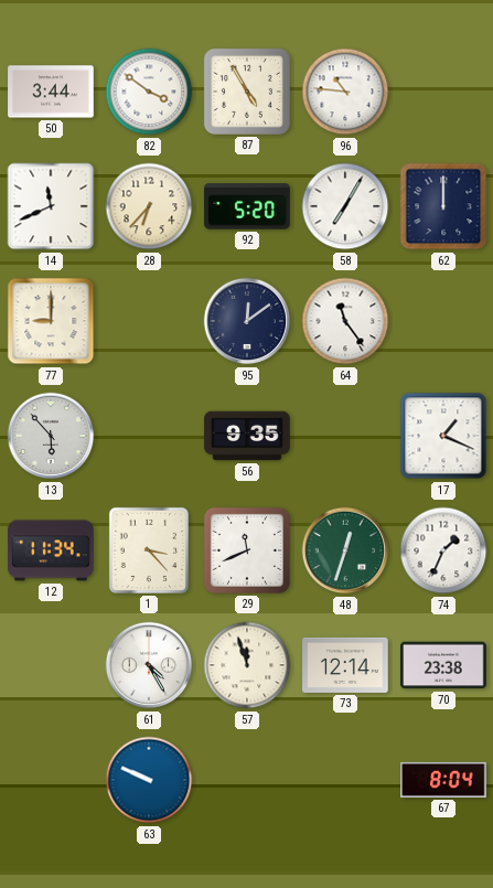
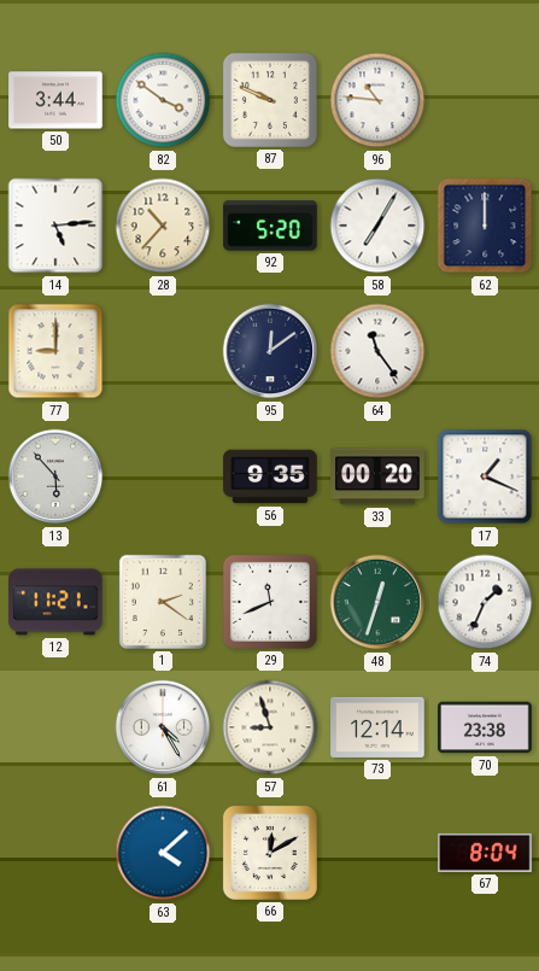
87: 4:55 -> 9:49 (270, 100)
14: 11:41 -> 5:14 (55, 226)
28: 6:37 -> 10:37 (163, 226)
33: none -> 00:20 (377, 476)
12: 11:34 -> 11:21 (55, 602)
1: 3:23 -> 2:21 (163, 602)
57: 11:57 -> 8:57 (270, 727)
63: 9:49 -> 4:08 (163, 853)
66: none -> 12:10 (270, 853)
